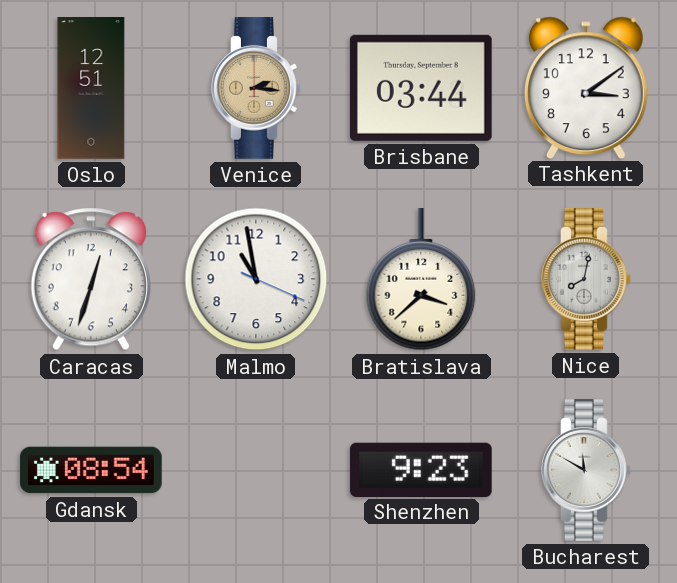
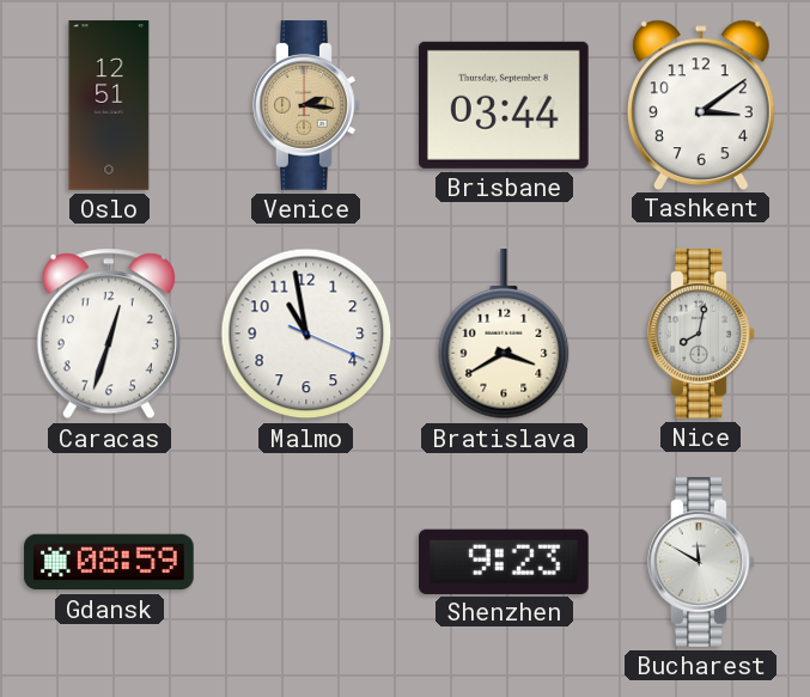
Bratislava: 3:38 -> 3:40 (504, 335)
Gdansk: 08:54 -> 08:59 (109, 562)
